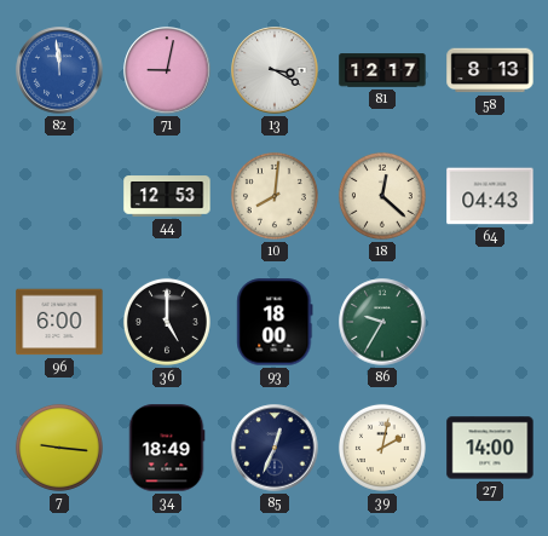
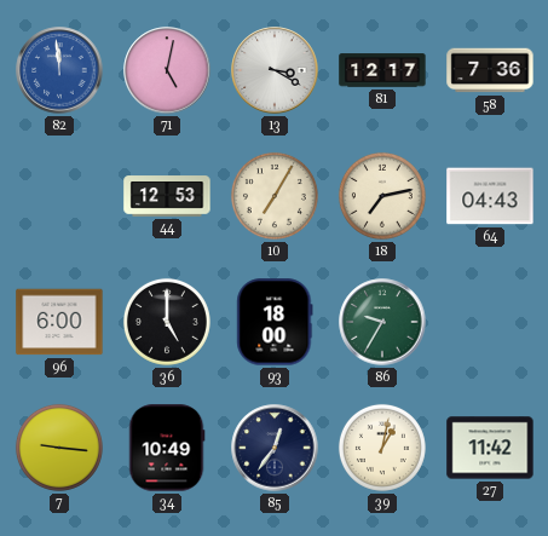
71: 9:02 -> 5:02 (167, 70)
58: 8:13 -> 7:36 (490, 70)
10: 8:01 -> 7:05 (275, 196)
18: 12:22 -> 7:13 (382, 196)
34: 18:49 -> 10:49 (167, 448)
85: 12:34 -> 12:36 (275, 448)
39: 2:02 -> 1:02 (382, 448)
27: 14:00 -> 11:42 (490, 448)
